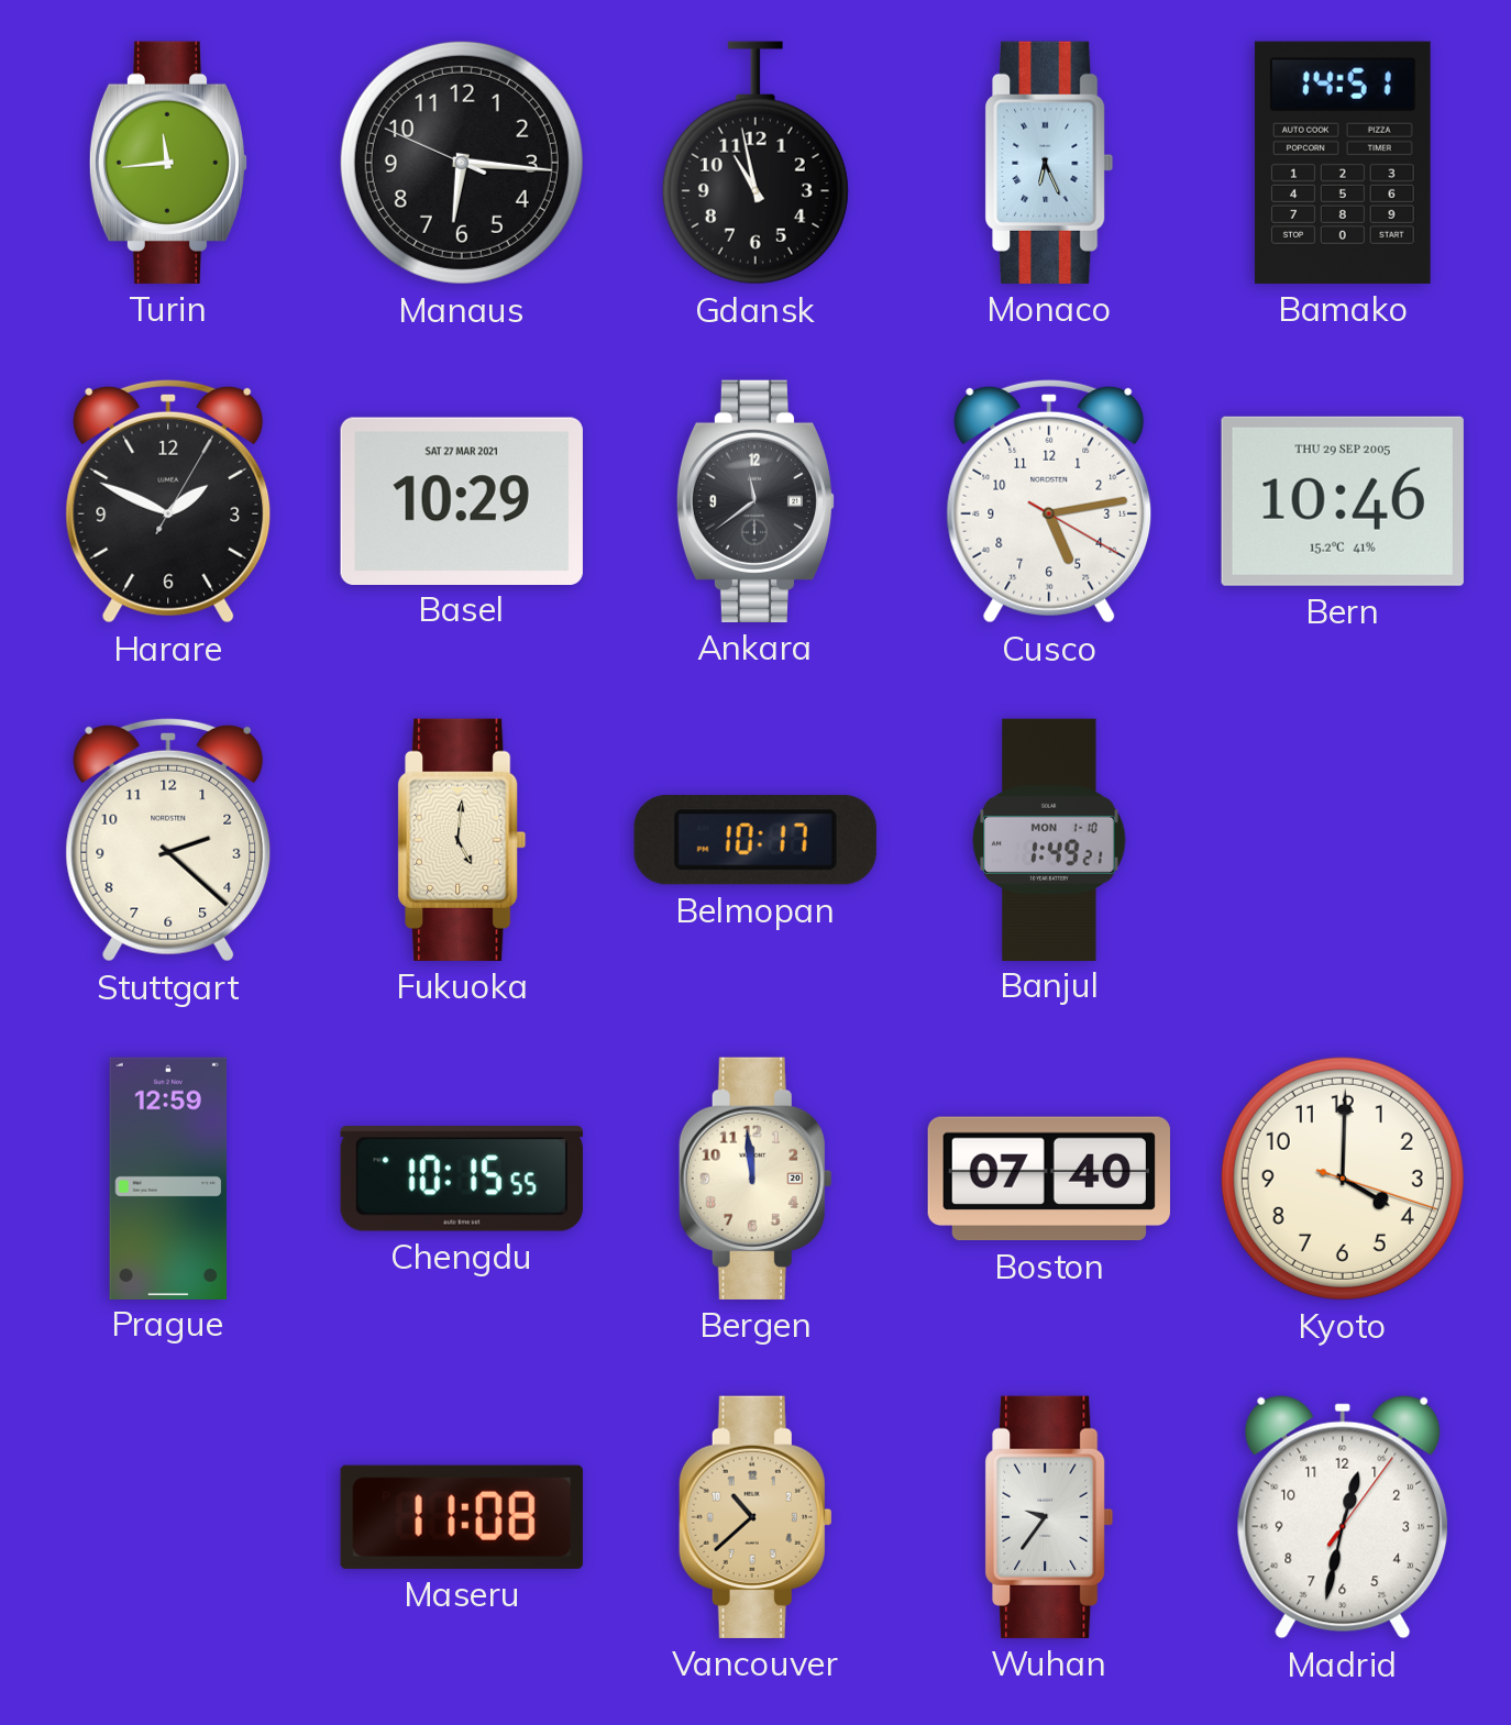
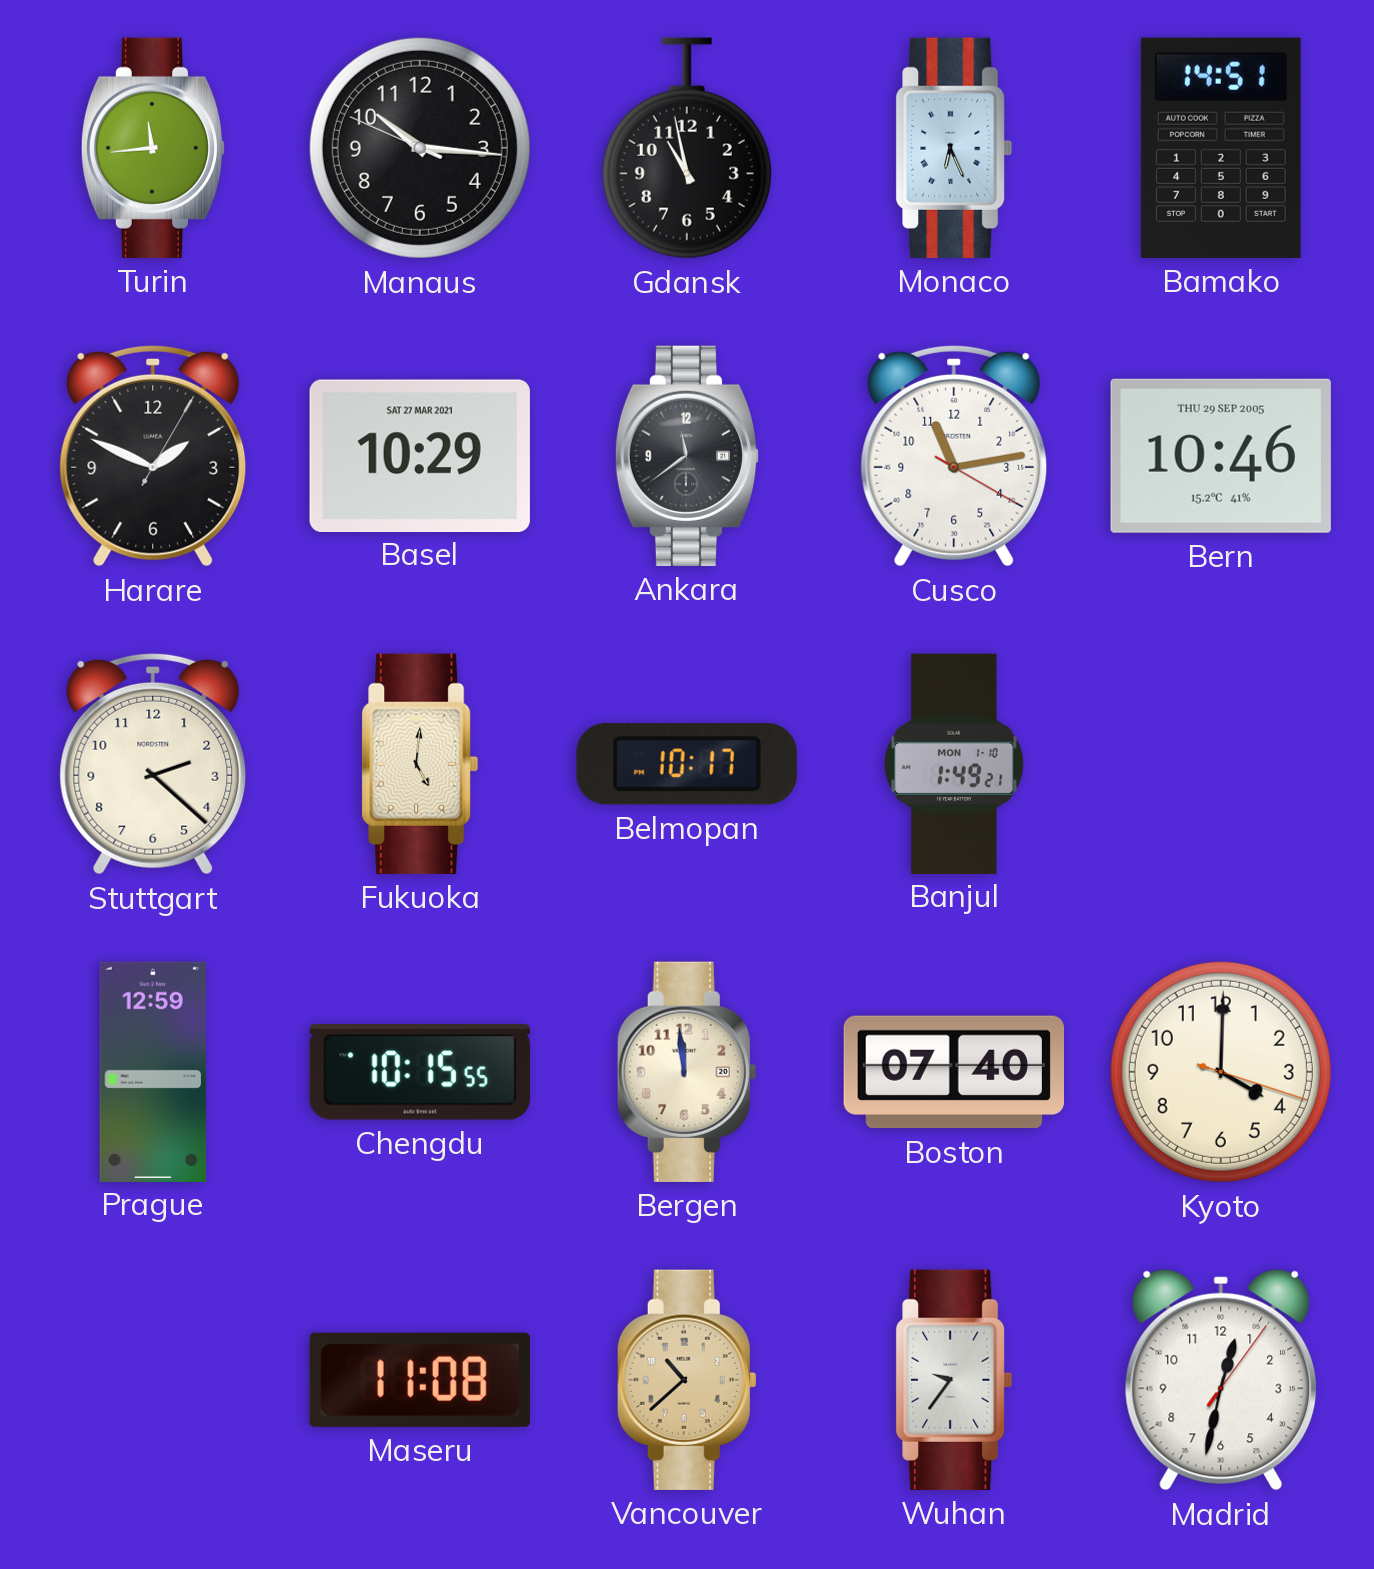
Manaus: 6:15 -> 10:15 (420, 148)
Cusco: 5:13 -> 11:13 (954, 456)
